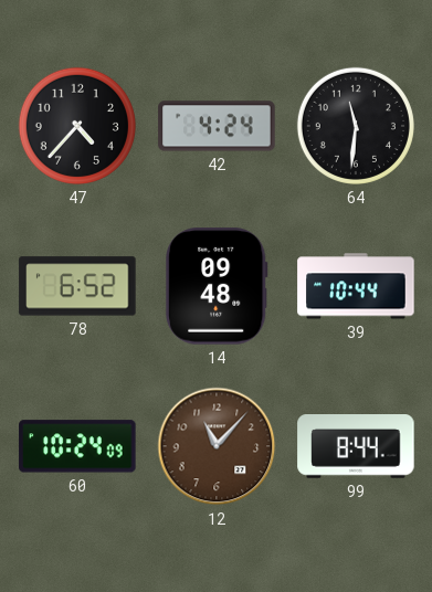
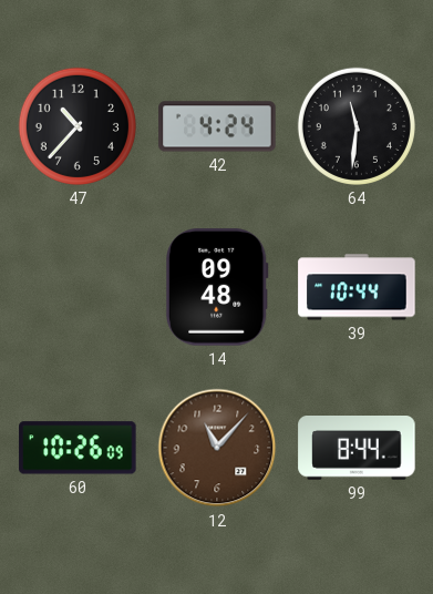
47: 4:37 -> 10:37 (78, 126)
78: 6:52 -> none (77, 286)
60: 10:24 -> 10:26 (78, 448)
